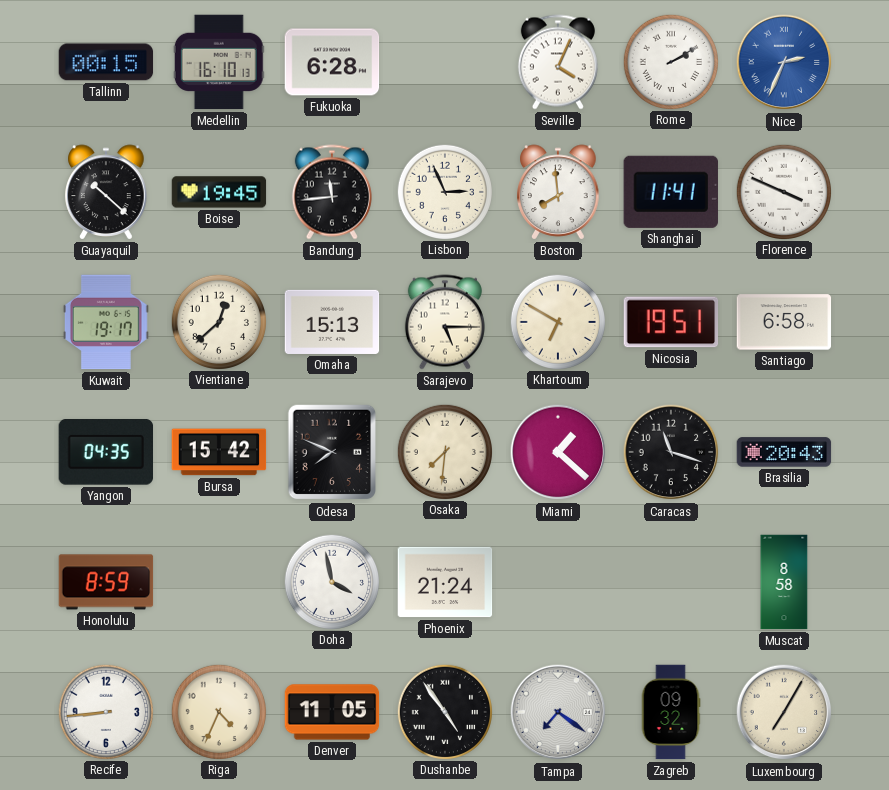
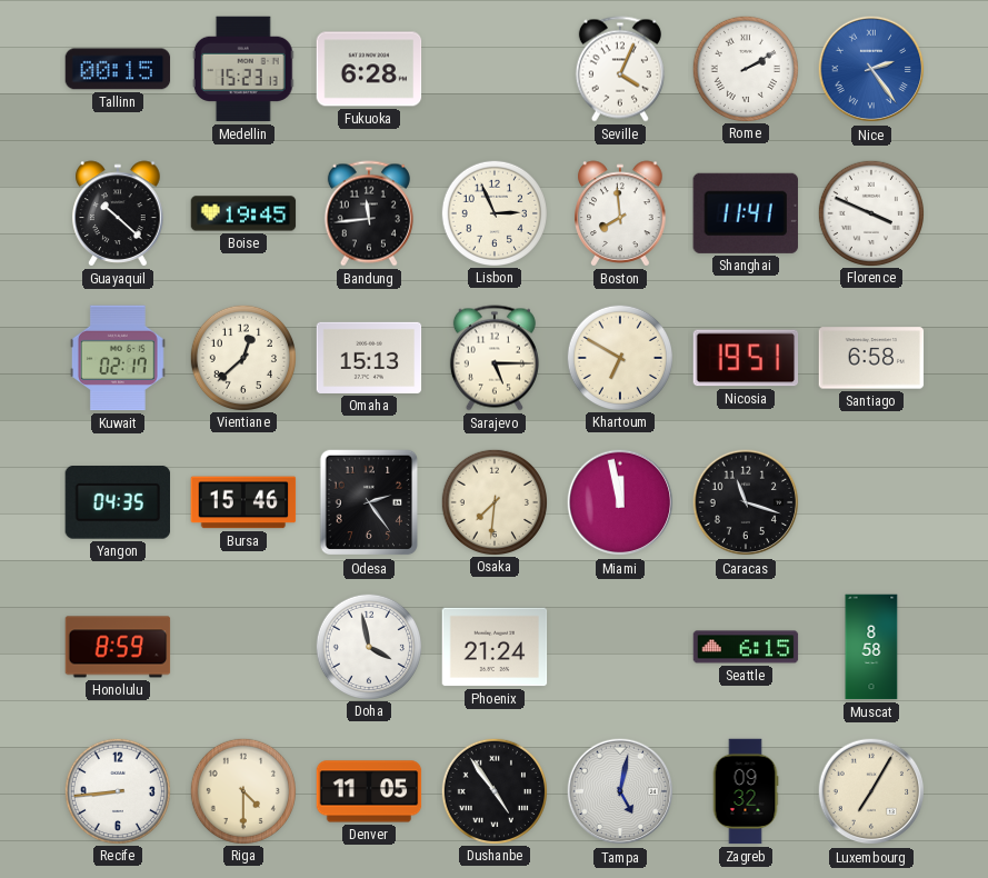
Medellin: 16:10 -> 15:23 (243, 69)
Nice: 2:34 -> 2:24 (871, 69)
Kuwait: 19:17 -> 02:17 (118, 358)
Bursa: 15:42 -> 15:46 (243, 502)
Odesa: 7:49 -> 2:24 (369, 502)
Miami: 1:22 -> 11:58 (620, 502)
Brasilia: 20:43 -> none (784, 452)
Seattle: none -> 6:15 (746, 647)
Riga: 4:34 -> 4:30 (242, 790)
Tampa: 7:21 -> 5:02 (620, 791)
